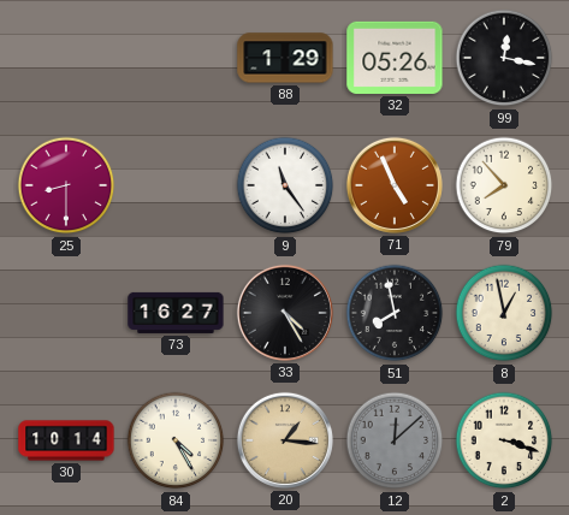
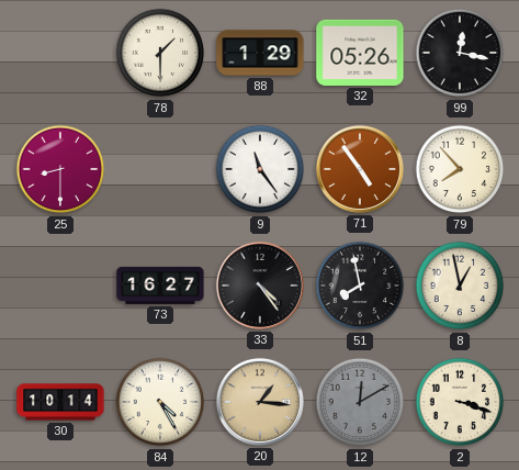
78: none -> 1:30 (160, 53)
71: 4:56 -> 4:54 (360, 169)
33: 4:25 -> 4:24 (260, 286)
12: 12:08 -> 12:10 (360, 402)
